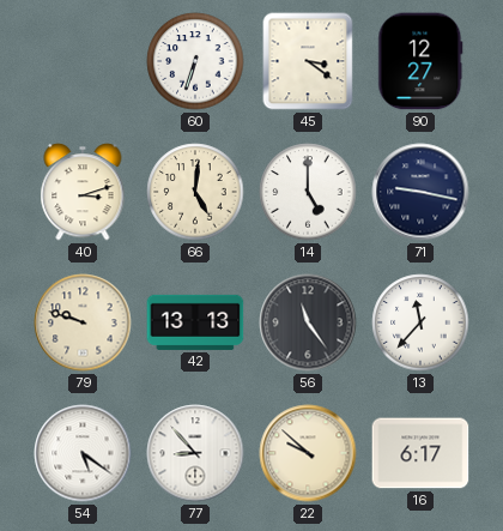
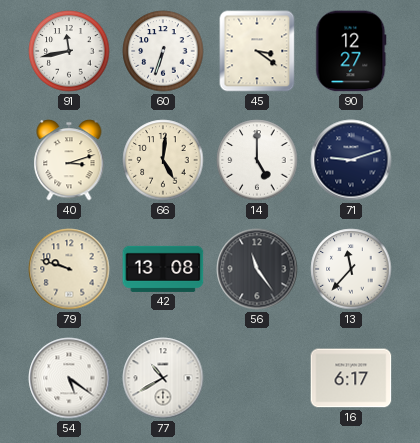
91: none -> 11:43 (69, 51)
71: 9:17 -> 9:12 (351, 160)
42: 13:13 -> 13:08 (163, 269)
77: 8:53 -> 10:40 (163, 378)
22: 9:52 -> none (308, 453)
